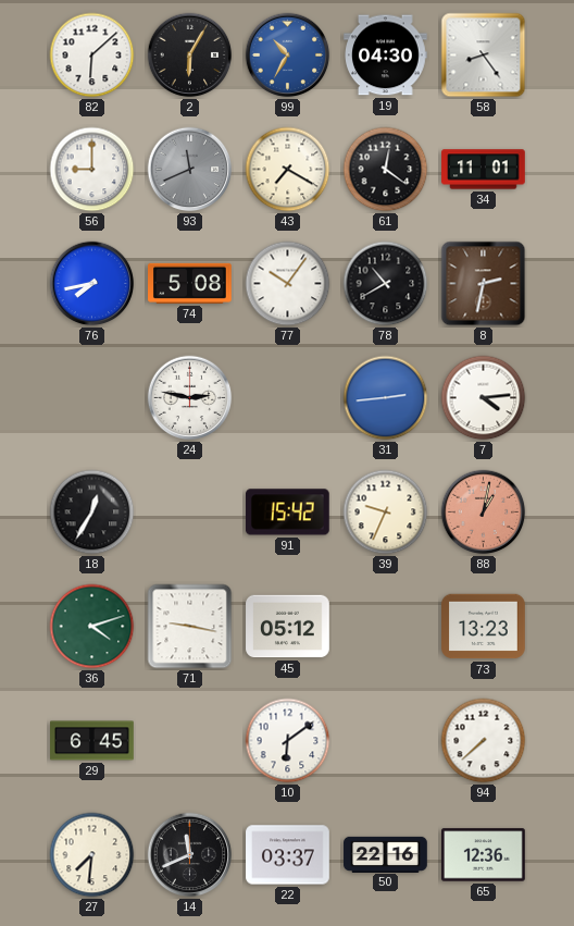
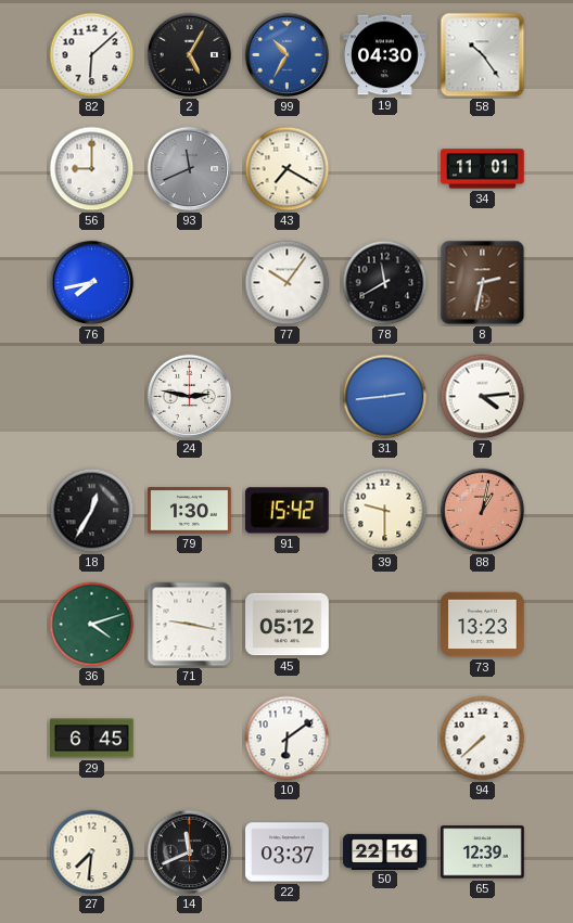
2: 6:05 -> 5:05 (190, 55)
58: 8:24 -> 10:24 (483, 55)
61: 12:21 -> none (386, 170)
74: 5:08 -> none (190, 283)
78: 10:40 -> 11:40 (385, 283)
79: none -> 1:30 (190, 511)
39: 9:34 -> 9:30 (385, 511)
65: 12:36 -> 12:39 (483, 853)
